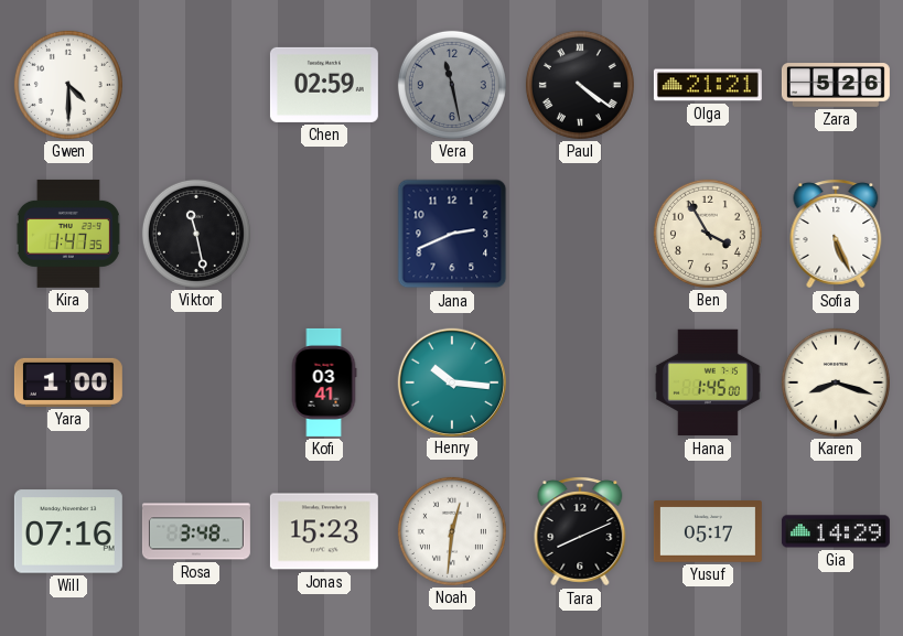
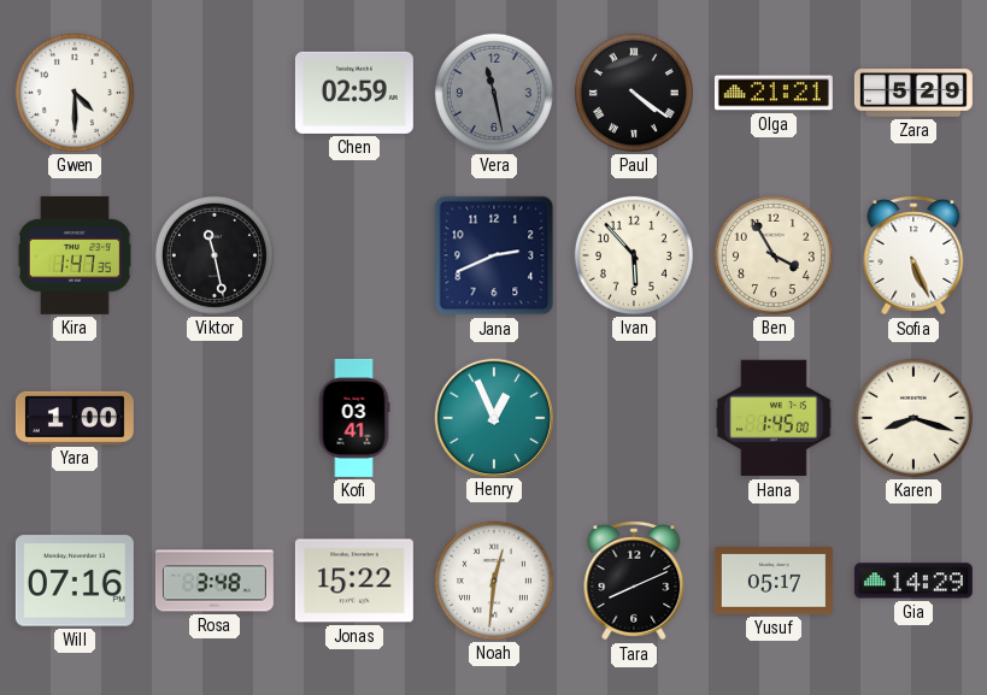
Zara: 5:26 -> 5:29 (913, 93)
Ivan: none -> 5:53 (634, 255)
Henry: 10:16 -> 12:56 (493, 417)
Jonas: 15:23 -> 15:22 (354, 581)
